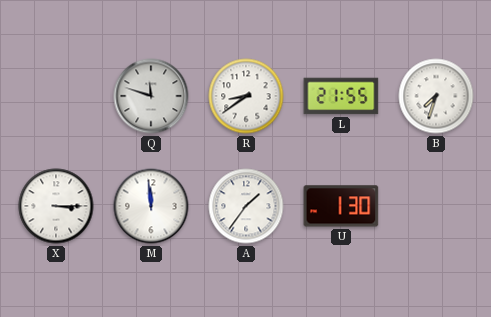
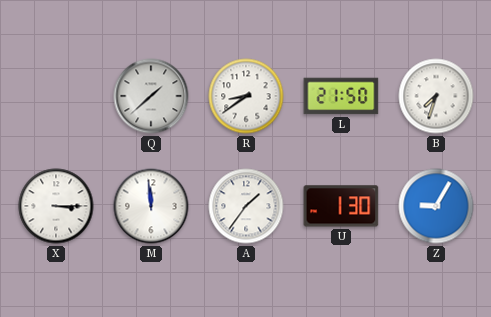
Q: 11:48 -> 1:38 (151, 96)
L: 21:55 -> 21:50 (341, 96)
Z: none -> 9:05 (436, 206)
